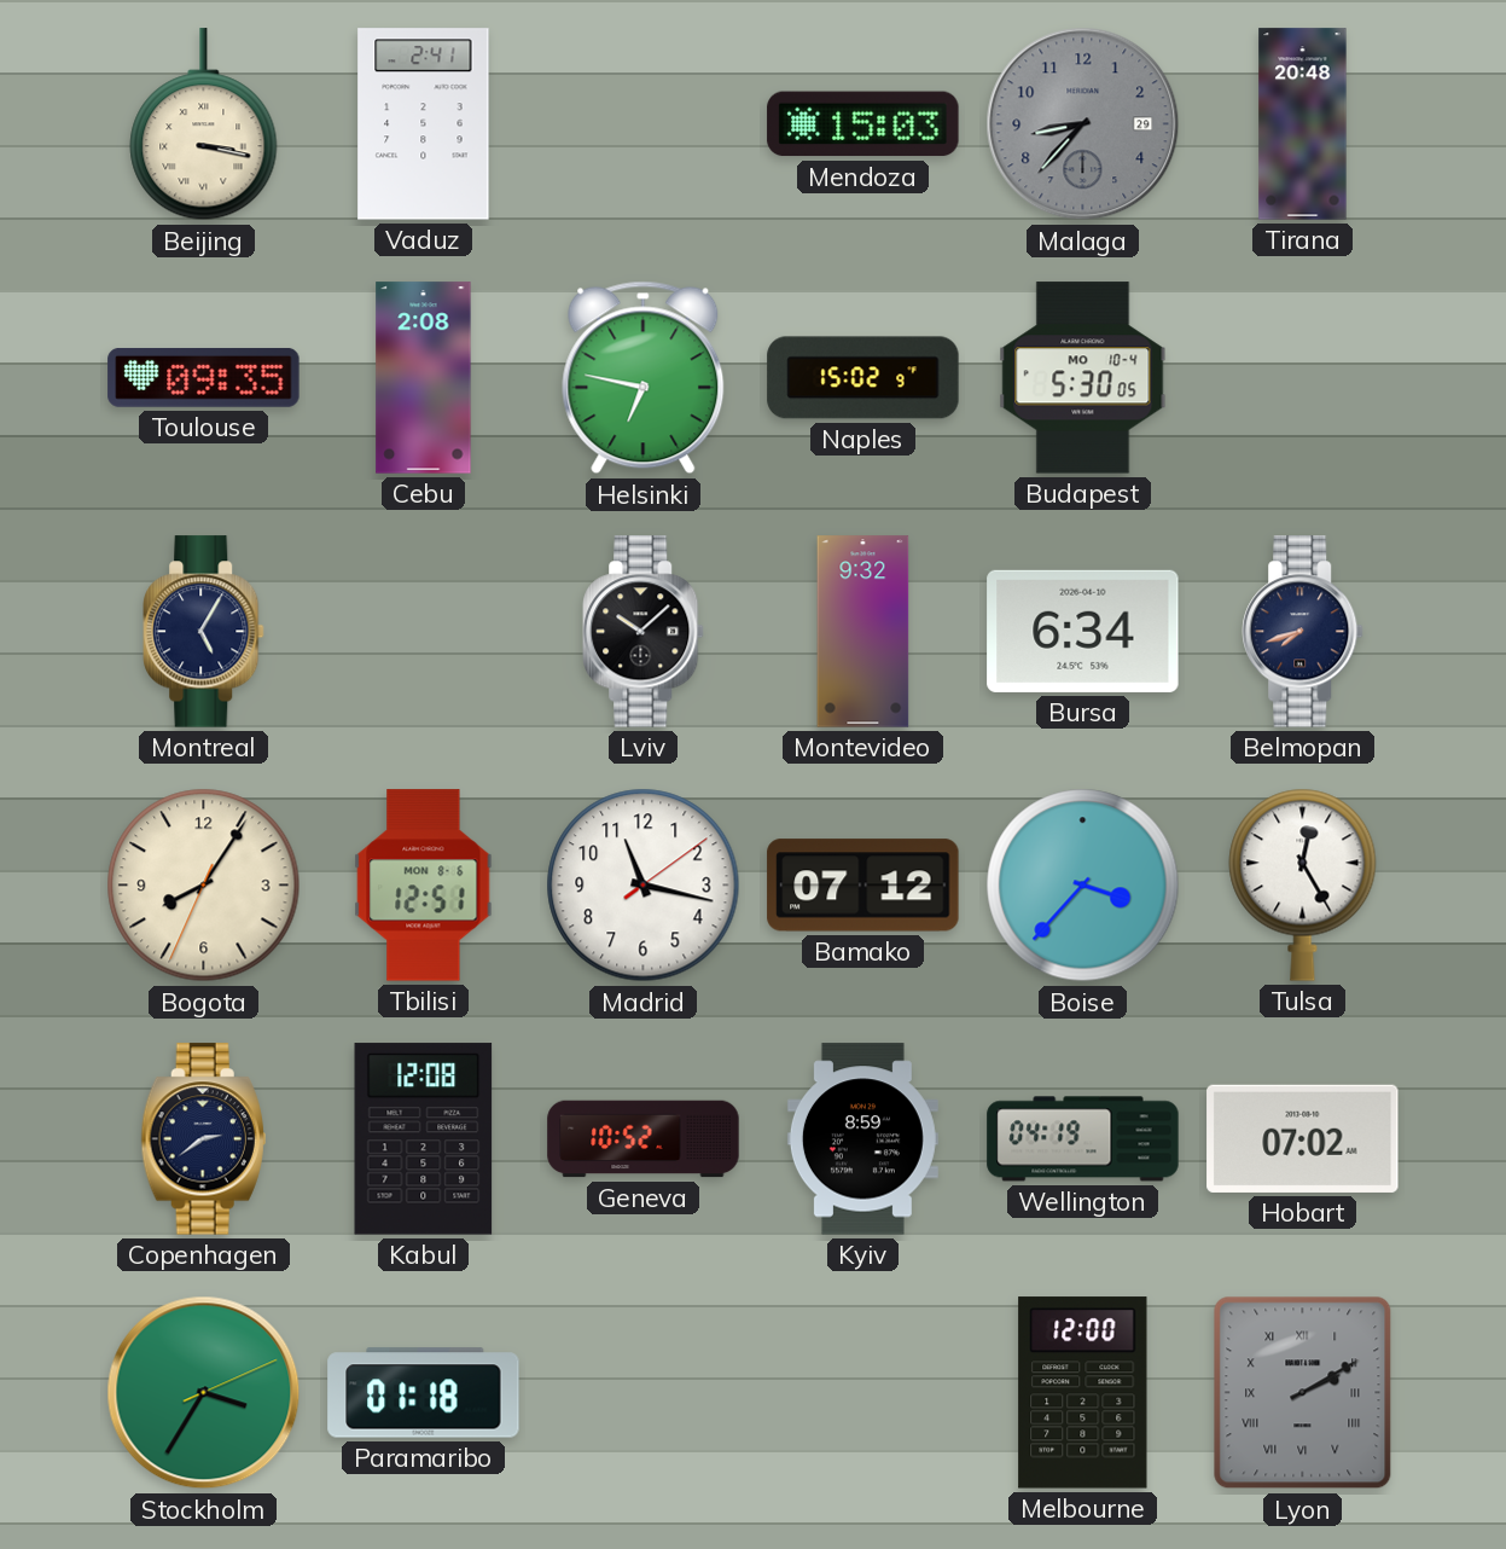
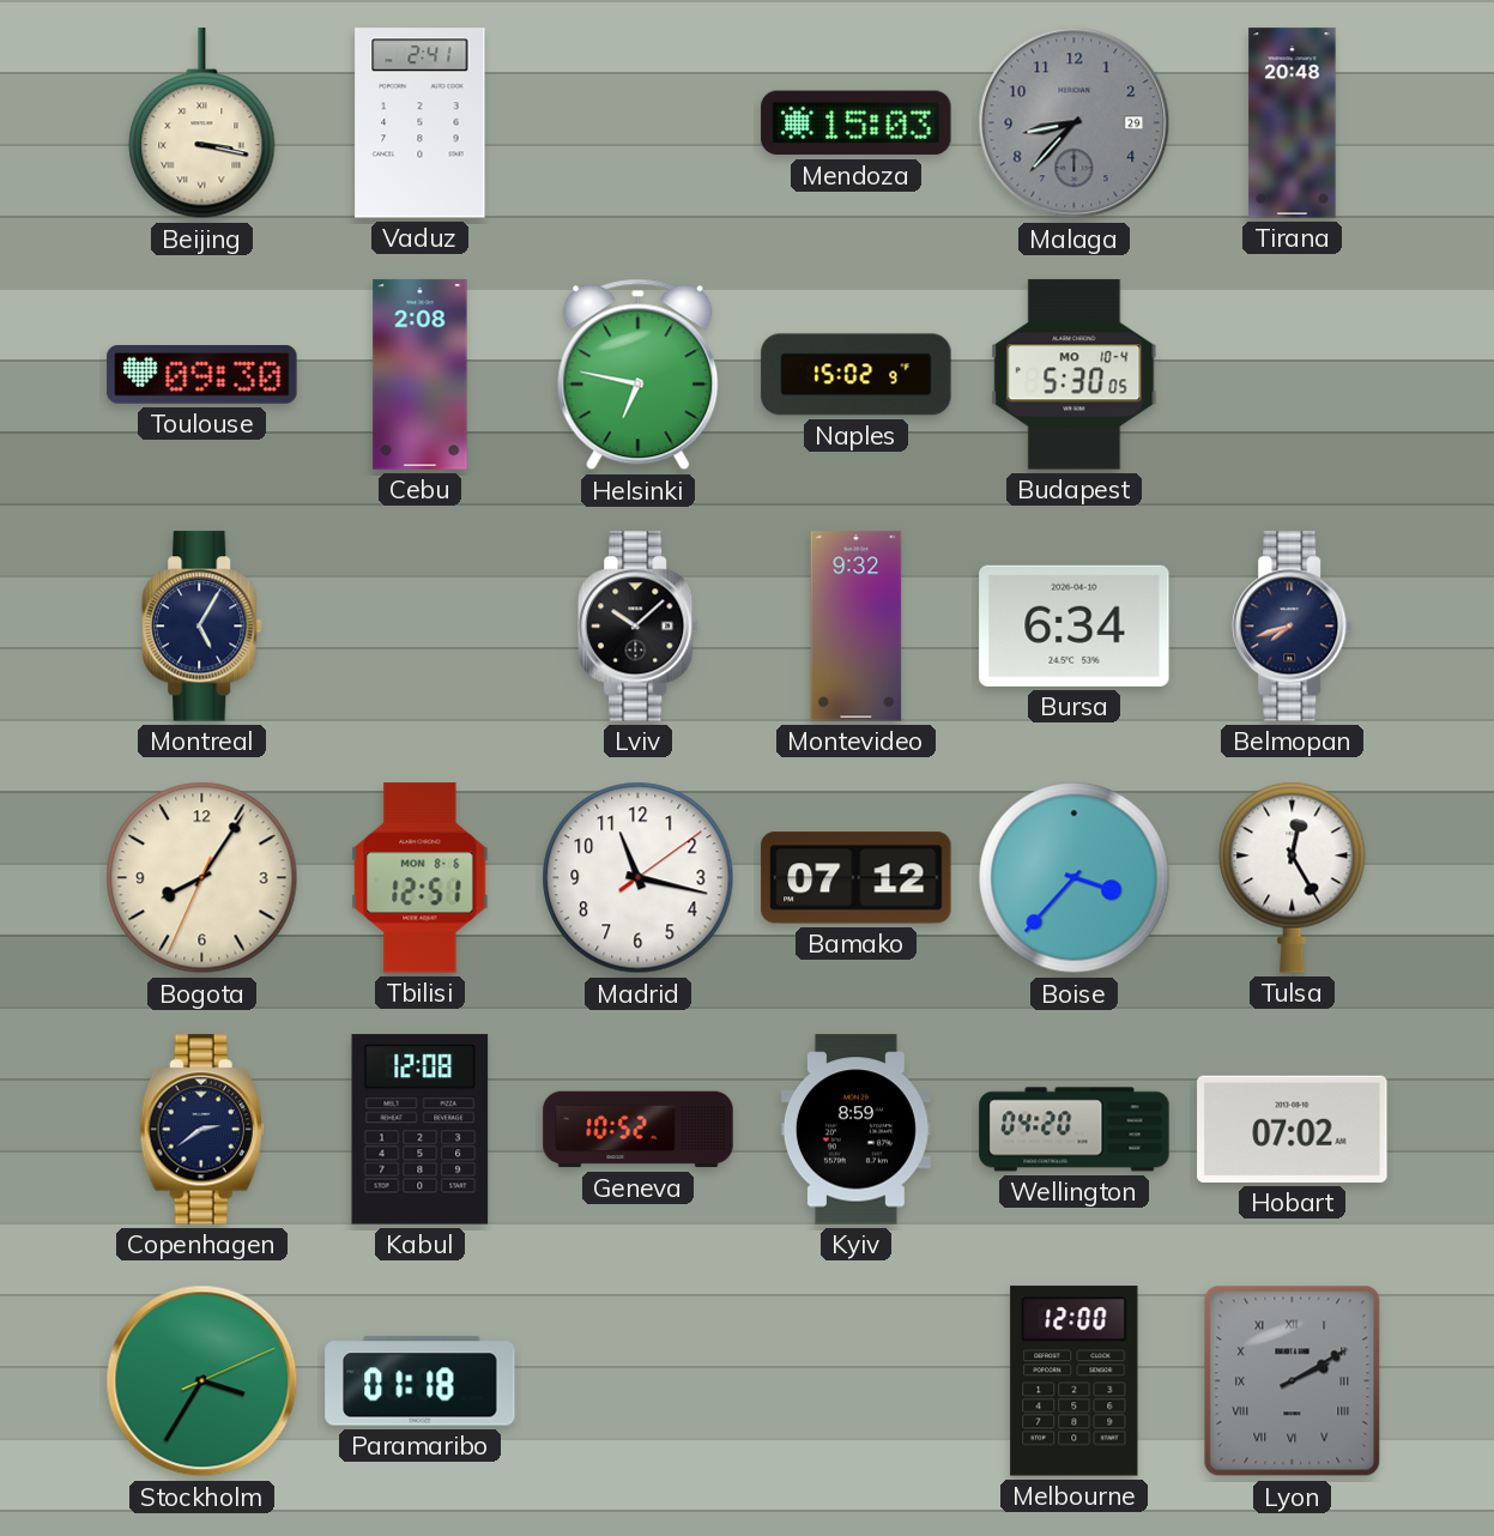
Toulouse: 09:35 -> 09:30 (202, 375)
Wellington: 04:19 -> 04:20 (1075, 1130)
